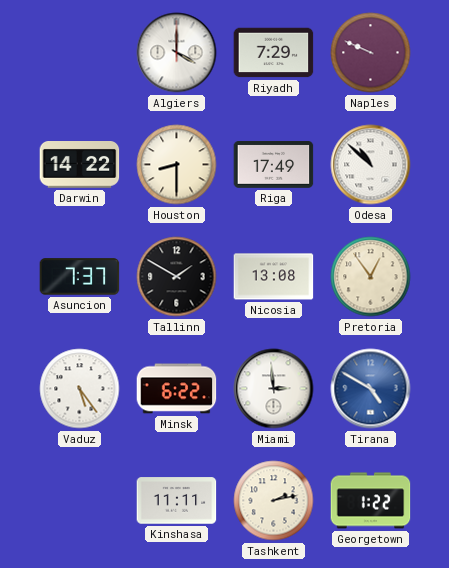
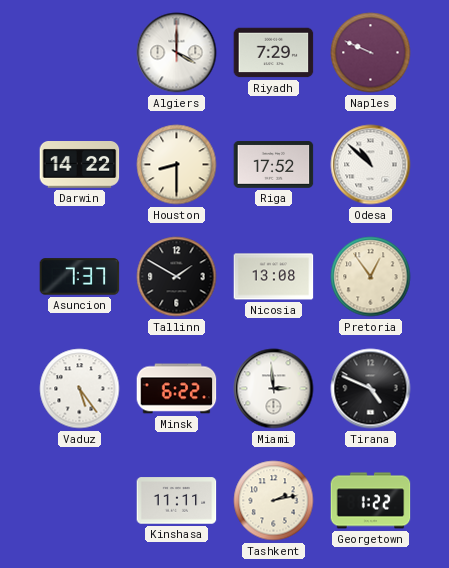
Riga: 17:49 -> 17:52 (274, 165)
Tirana: 4:50 -> 4:49 (371, 389)
Tirana dial: blue -> black (371, 389)
